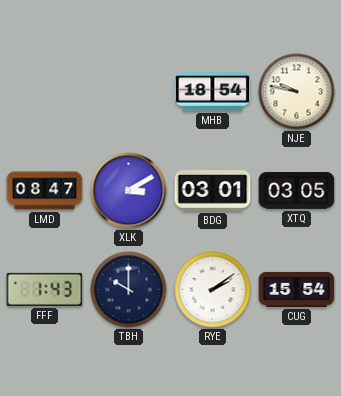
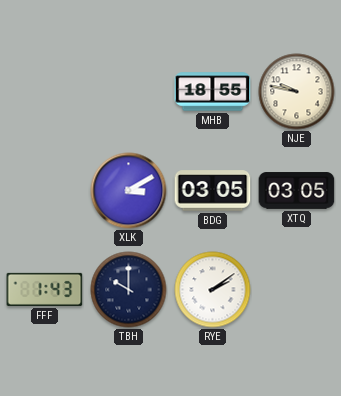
MHB: 18:54 -> 18:55 (213, 92)
LMD: 08:47 -> none (45, 191)
BDG: 03:01 -> 03:05 (213, 191)
CUG: 15:54 -> none (297, 289)
